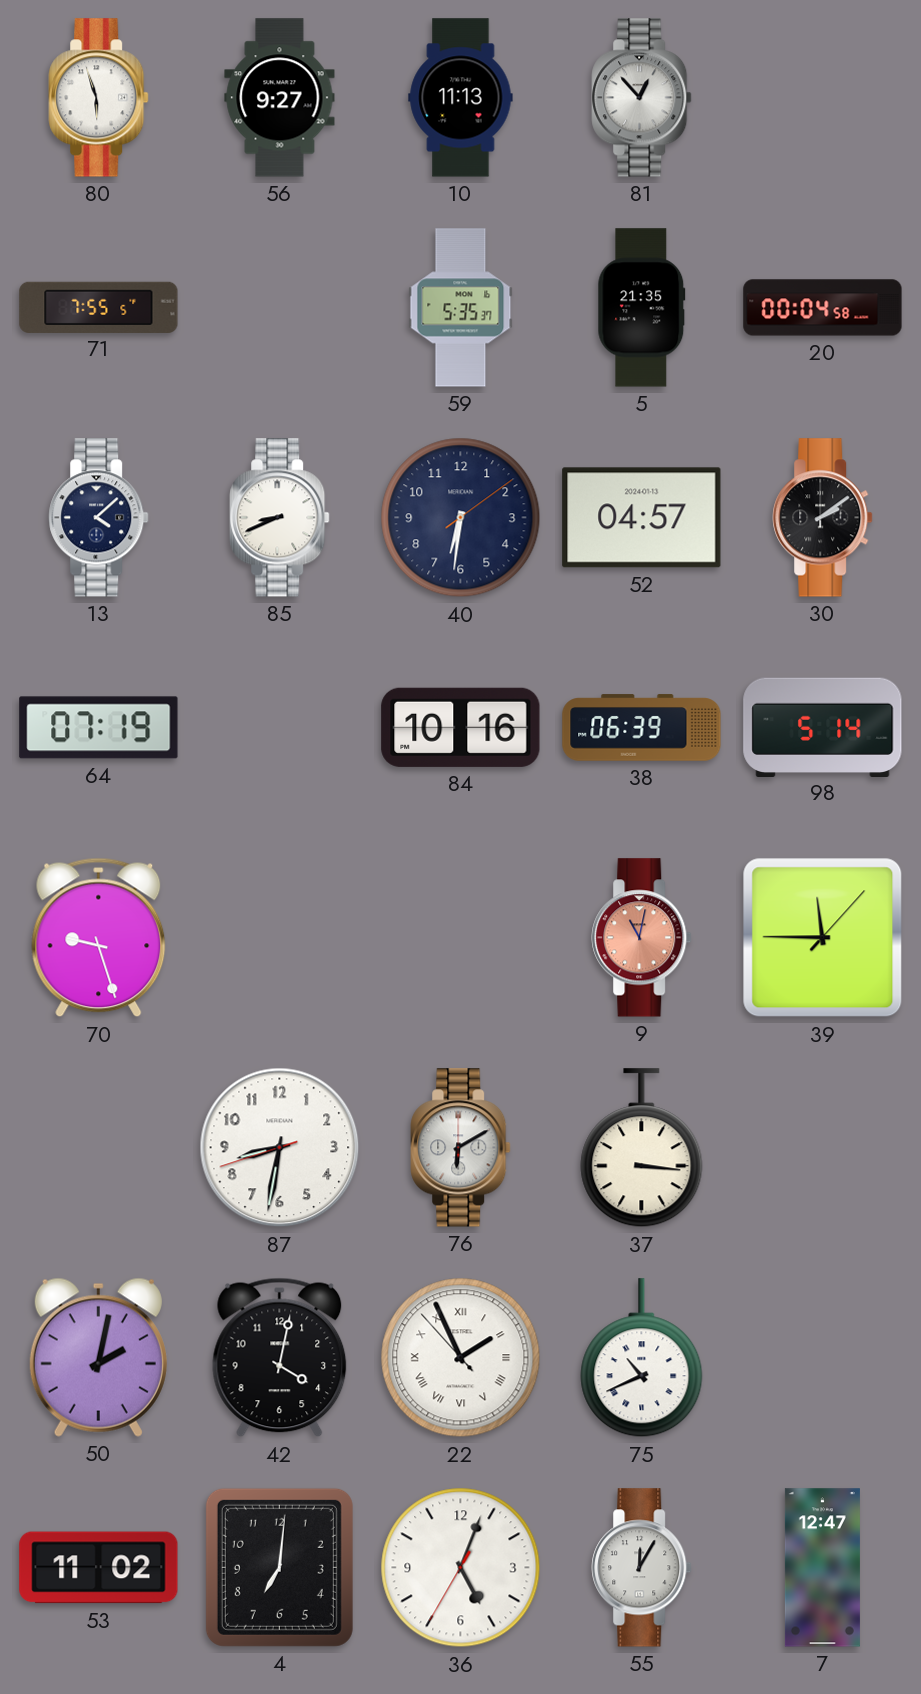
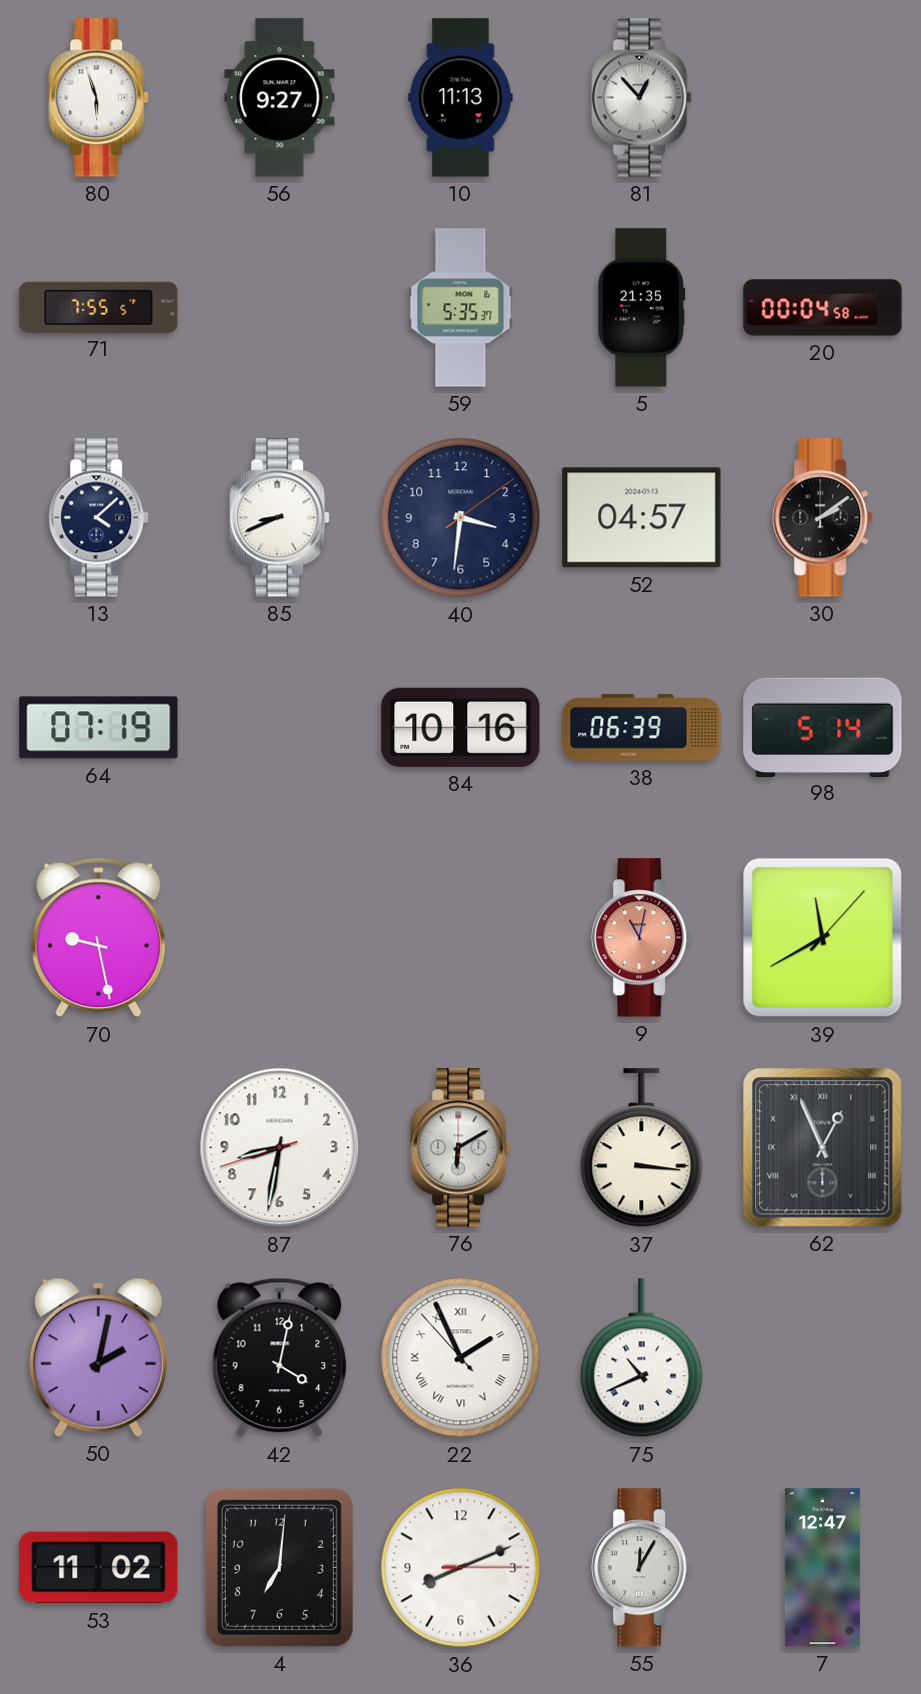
40: 6:31 -> 3:31 (461, 518)
70: 9:27 -> 9:28 (99, 938)
39: 11:45 -> 11:40 (823, 938)
62: none -> 12:56 (823, 1148)
36: 5:03 -> 8:11 (461, 1568)
